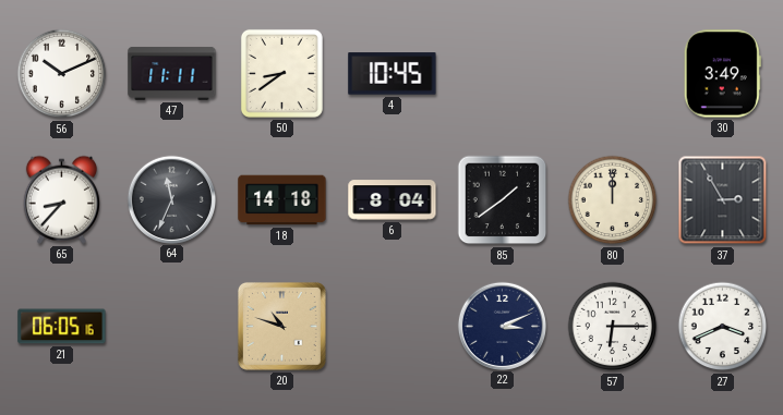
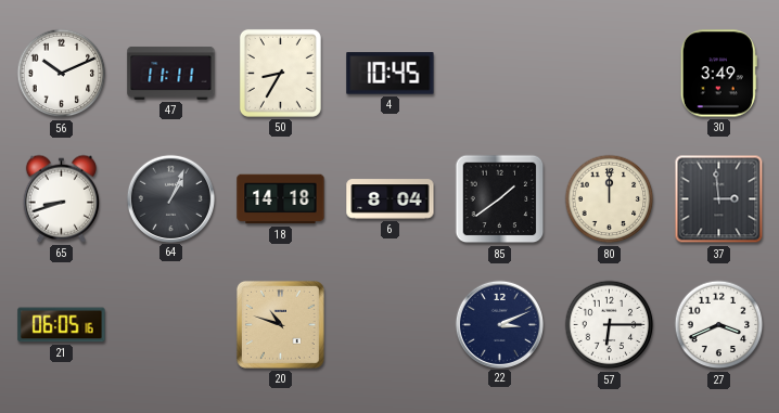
50: 8:39 -> 8:35 (280, 73)
65: 8:37 -> 8:42 (61, 198)
64: 11:34 -> 1:04 (170, 198)
37: 2:55 -> 2:59 (719, 199)
